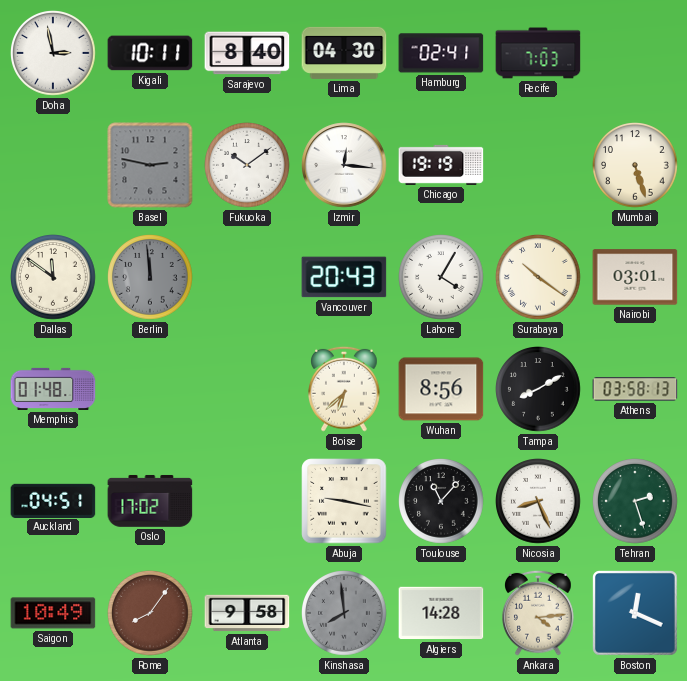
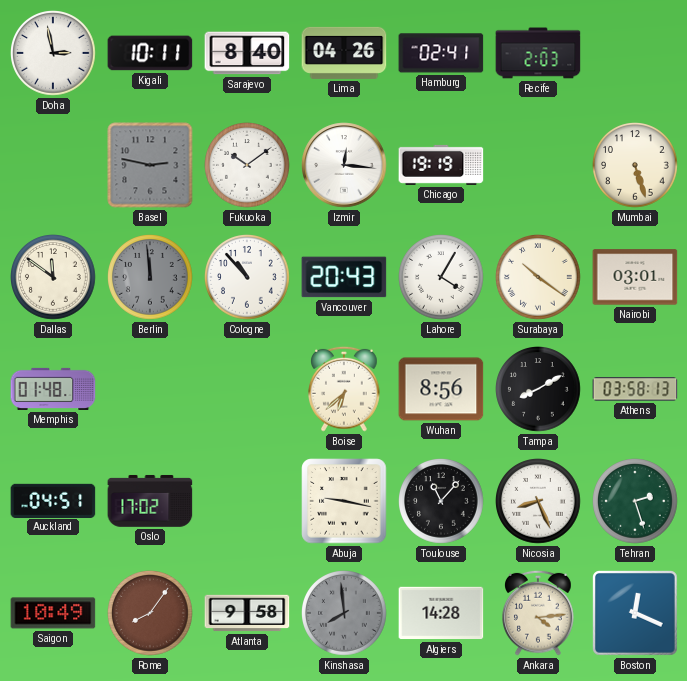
Lima: 04:30 -> 04:26 (344, 53)
Recife: 7:03 -> 2:03 (538, 53)
Cologne: none -> 10:53 (247, 277)
